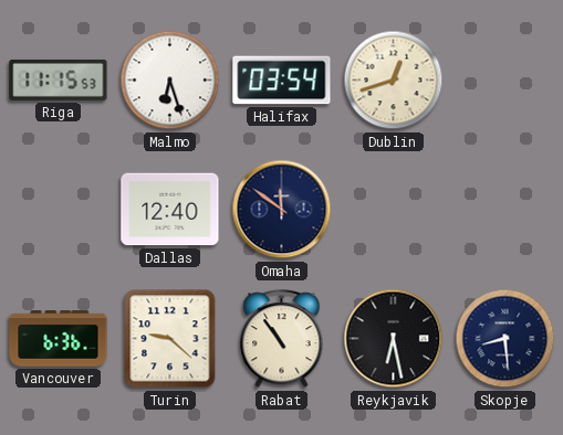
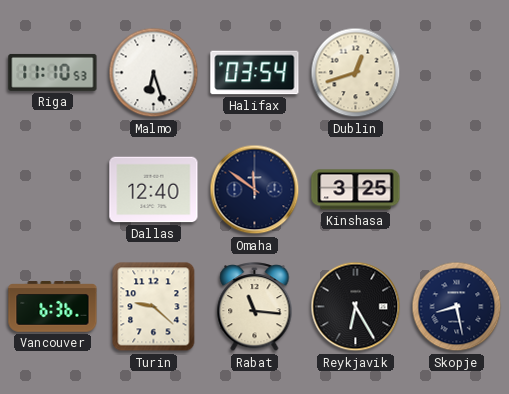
Riga: 11:15 -> 11:10 (53, 72)
Kinshasa: none -> 3:25 (356, 190)
Rabat: 10:54 -> 11:16 (255, 307)
Reykjavik: 6:28 -> 6:25 (356, 307)
Skopje: 8:29 -> 8:28 (457, 307)
